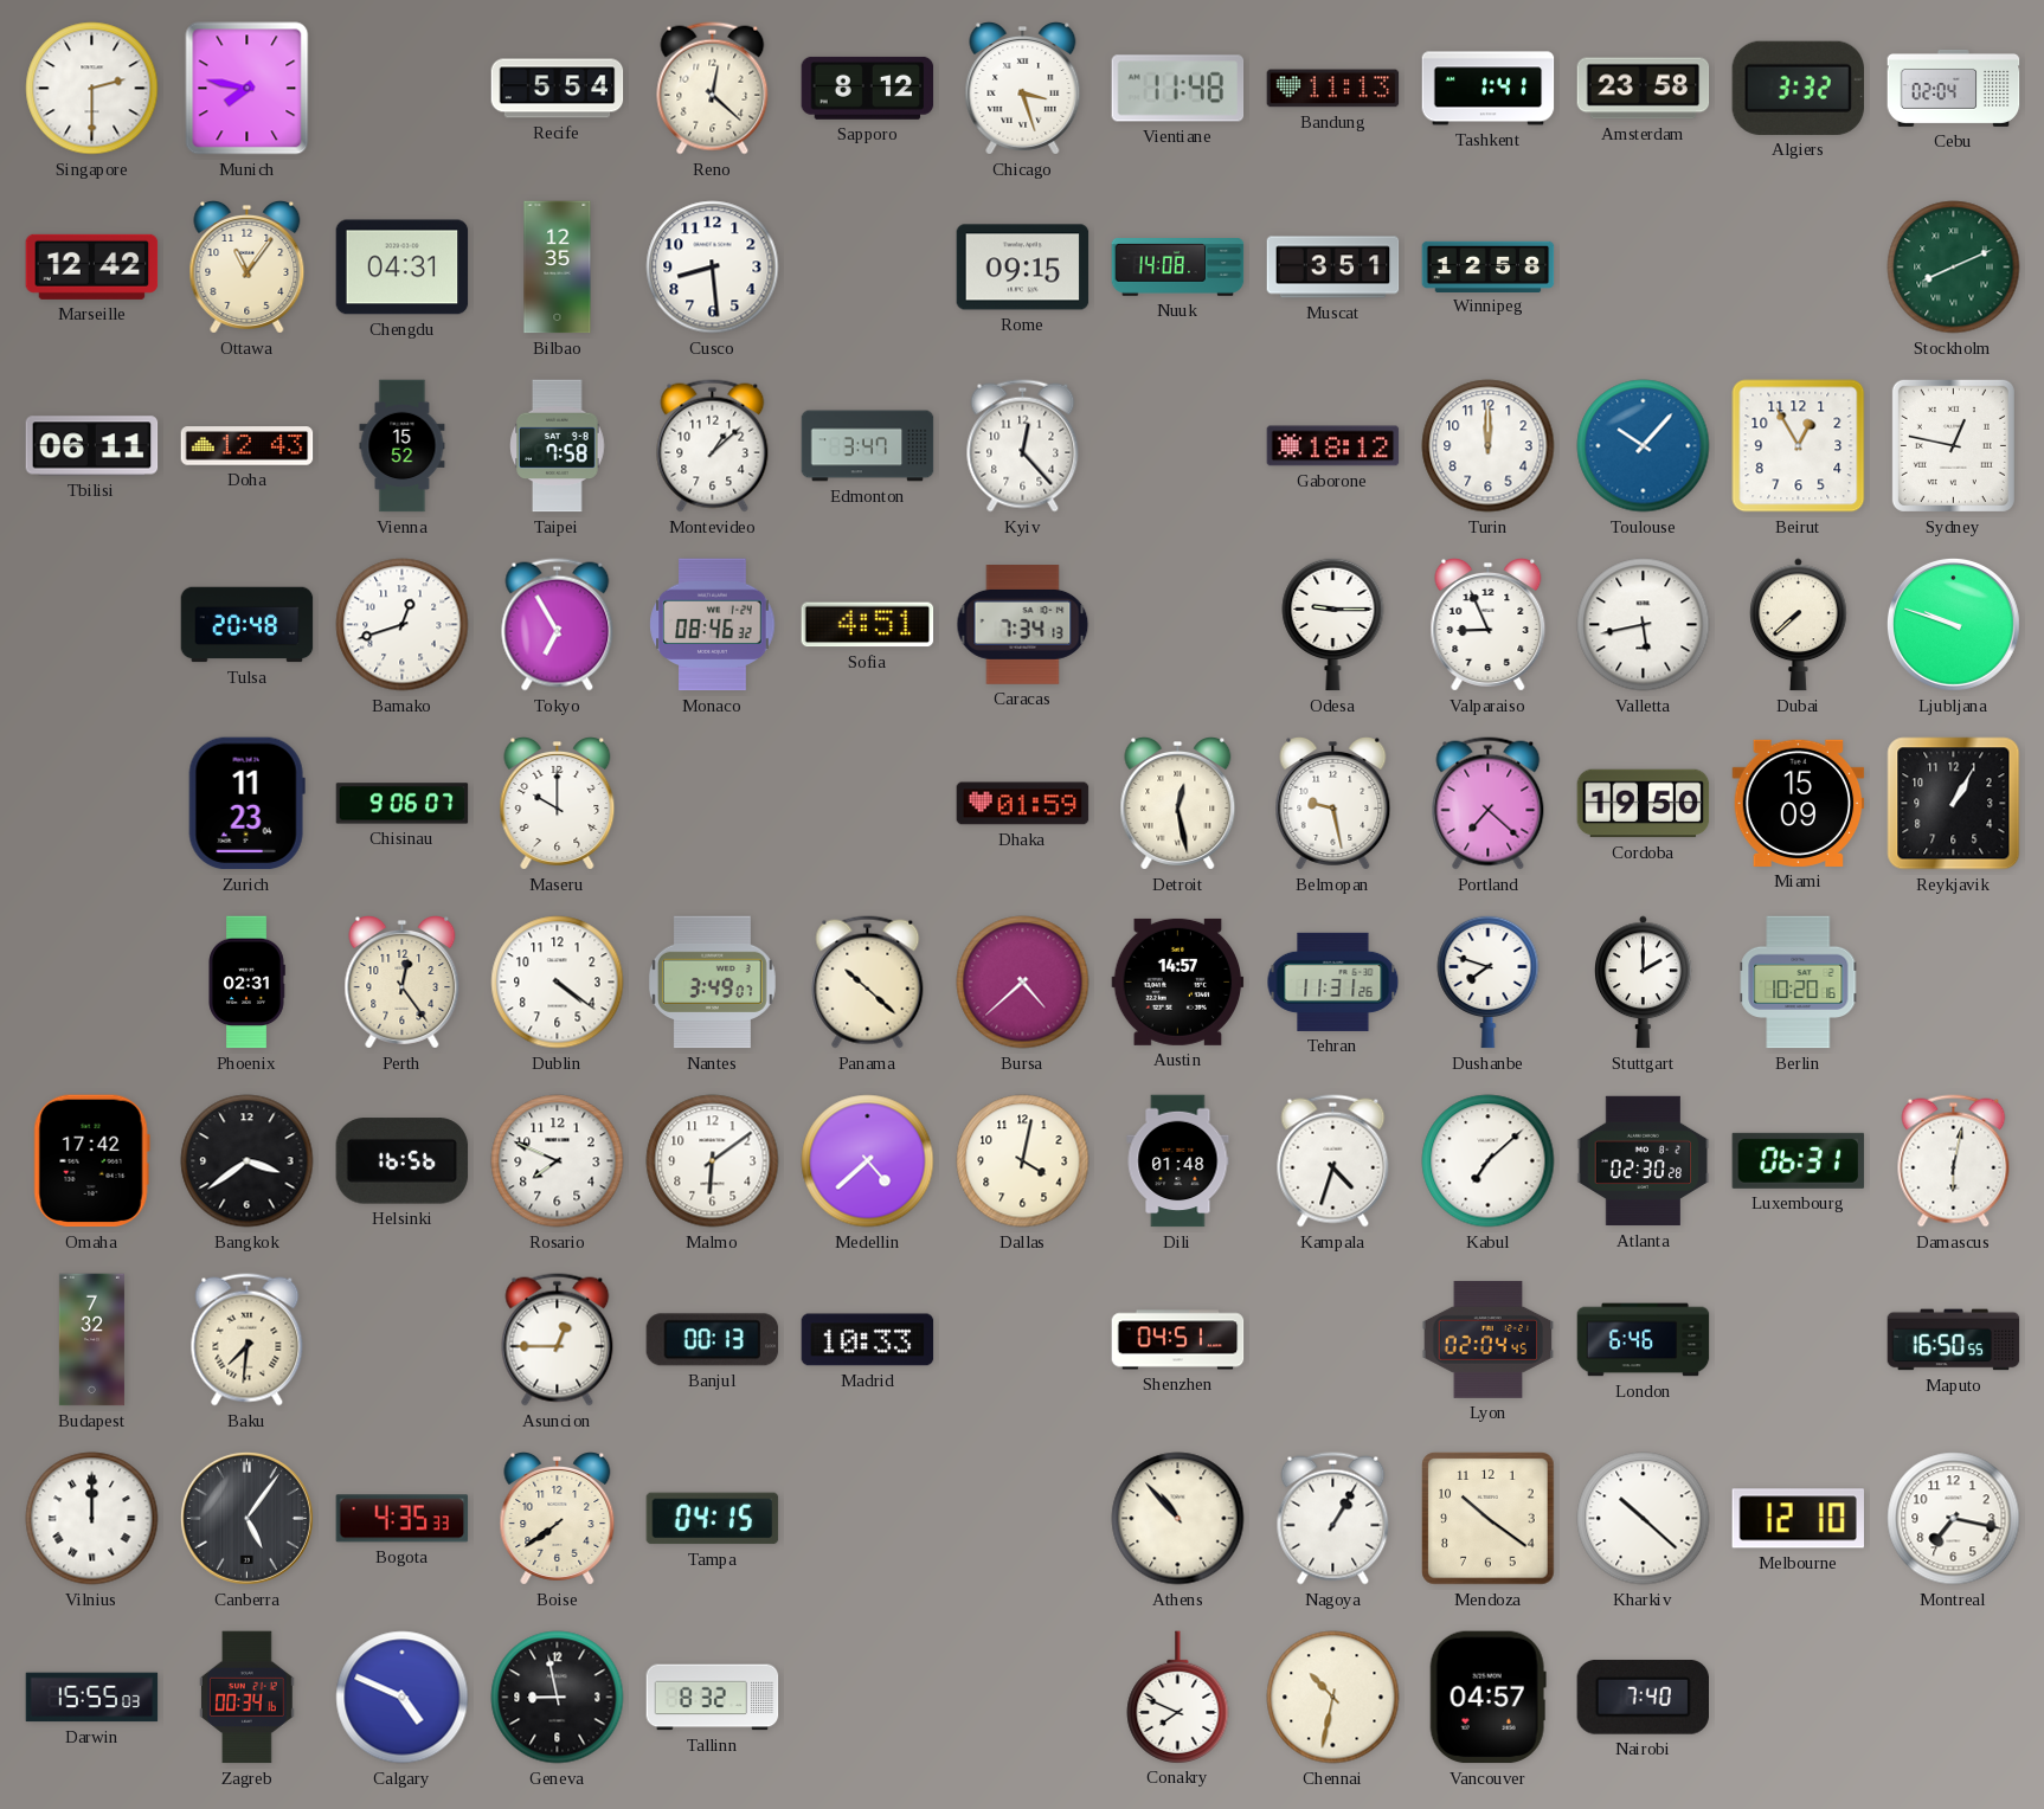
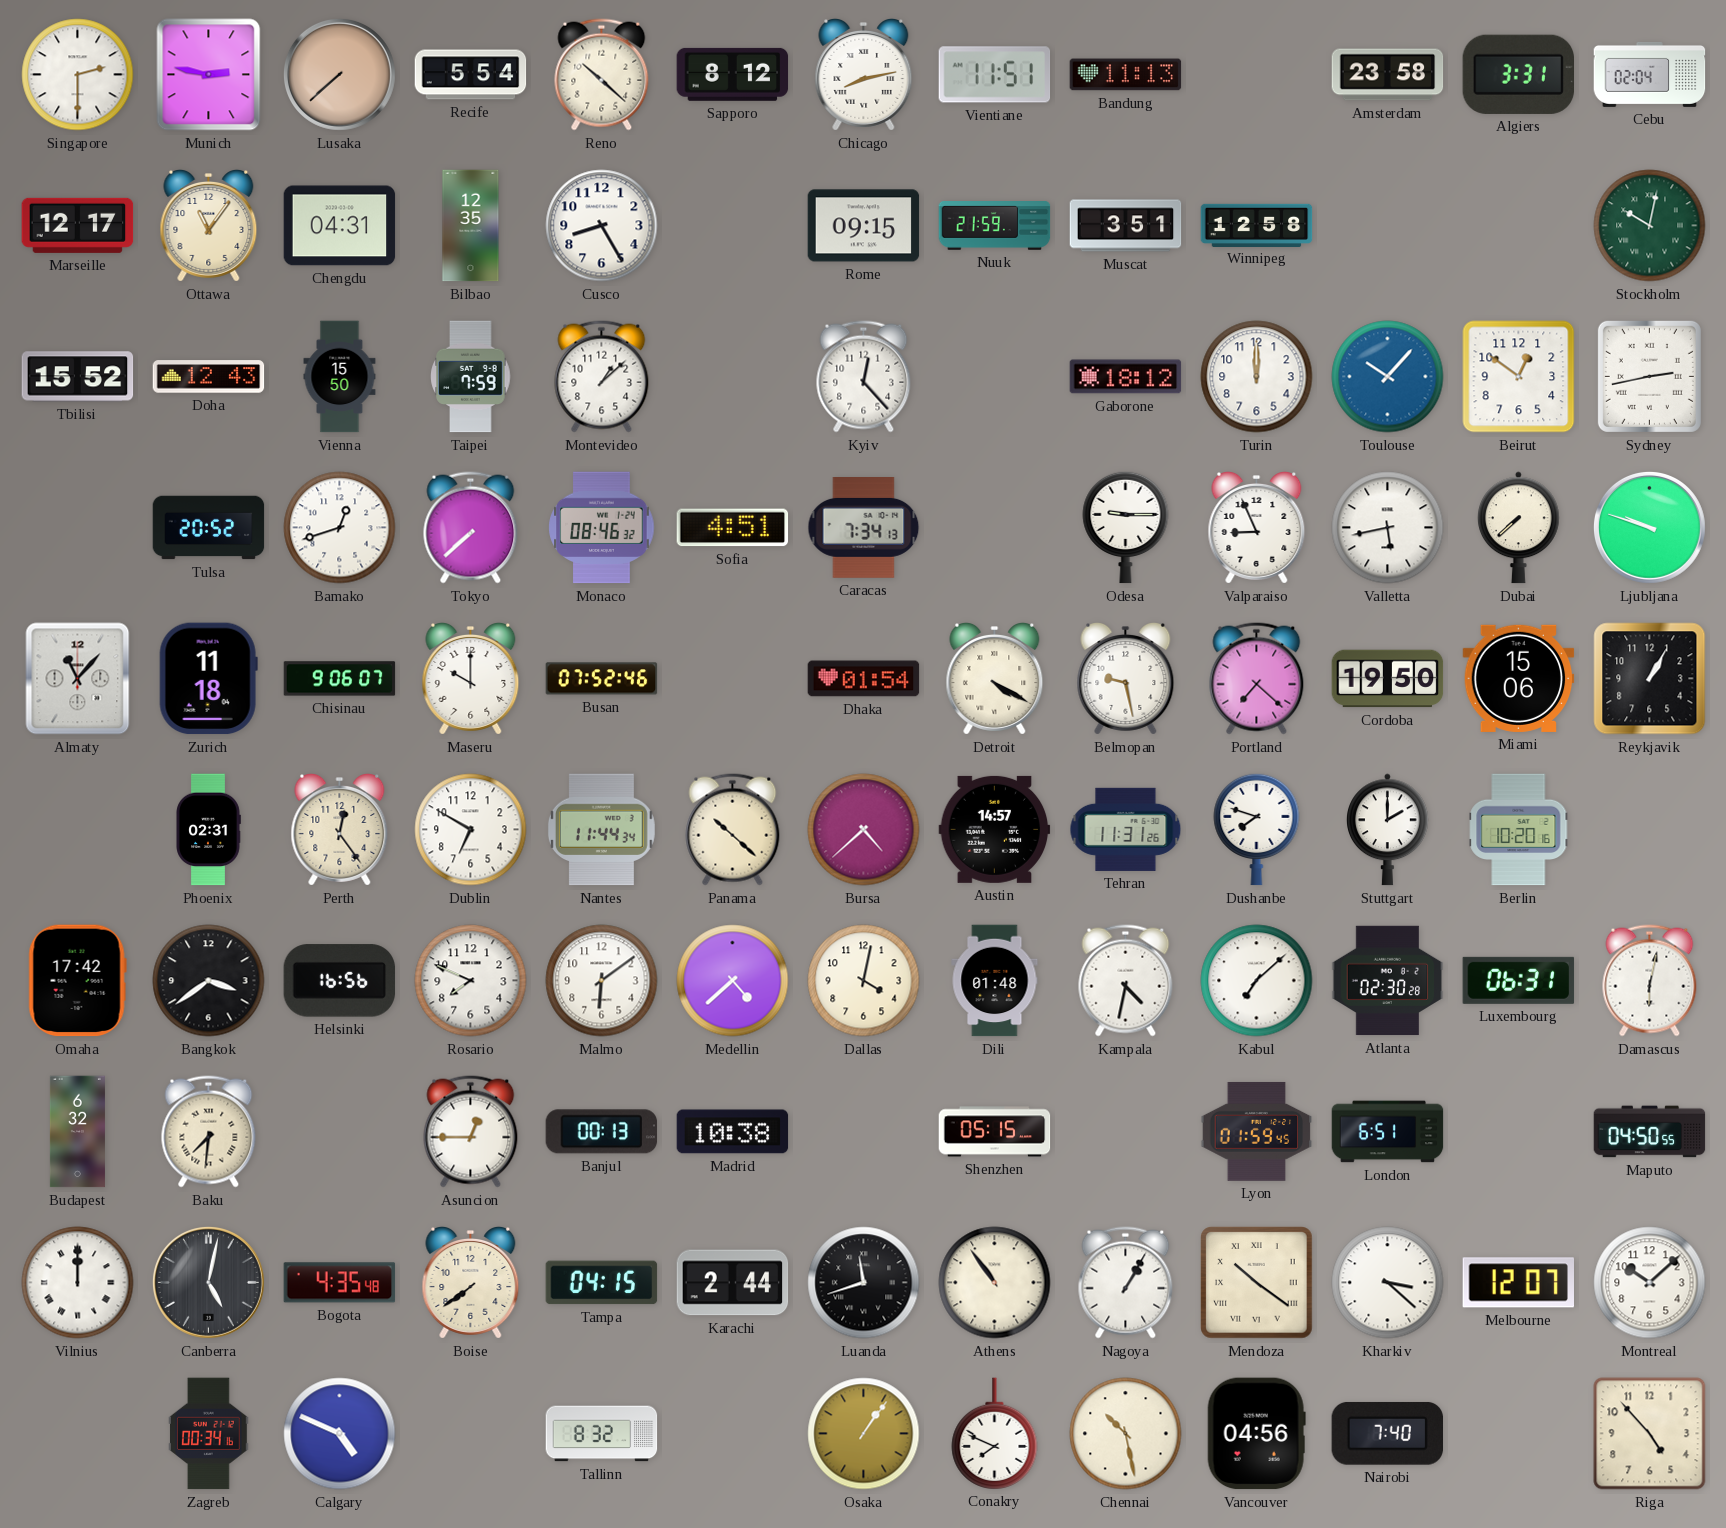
Munich: 7:47 -> 2:47 (209, 75)
Lusaka: none -> 7:38 (339, 74)
Reno: 12:22 -> 10:22 (602, 75)
Chicago: 3:27 -> 8:13 (864, 75)
Vientiane: 11:48 -> 11:51 (995, 75)
Tashkent: 1:41 -> none (1489, 89)
Algiers: 3:32 -> 3:31 (1518, 74)
Marseille: 12:42 -> 12:17 (78, 225)
Cusco: 8:29 -> 8:25 (602, 226)
Nuuk: 14:08 -> 21:59 (995, 226)
Stockholm: 8:11 -> 10:02 (1650, 226)
Tbilisi: 06:11 -> 15:52 (78, 377)
Vienna: 15:52 -> 15:50 (340, 377)
Taipei: 7:58 -> 7:59 (471, 377)
Edmonton: 3:47 -> none (868, 446)
Beirut: 12:55 -> 12:51 (1519, 377)
Sydney: 12:47 -> 2:43 (1649, 376)
Tulsa: 20:48 -> 20:52 (209, 528)
Tokyo: 6:55 -> 7:38 (471, 528)
Almaty: none -> 11:07 (78, 679)
Zurich: 11:23 -> 11:18 (208, 679)
Busan: none -> 07:52 (602, 679)
Dhaka: 01:59 -> 01:54 (864, 679)
Detroit: 12:28 -> 4:20 (995, 679)
Miami: 15:09 -> 15:06 (1519, 678)
Dublin: 4:21 -> 6:50 (471, 830)
Nantes: 3:49 -> 11:44 (601, 830)
Kampala: 4:33 -> 4:32 (1126, 981)
Budapest: 7:32 -> 6:32 (77, 1132)
Madrid: 10:33 -> 10:38 (733, 1132)
Shenzhen: 04:51 -> 05:15 (995, 1132)
Lyon: 02:04 -> 01:59 (1257, 1131)
London: 6:46 -> 6:51 (1388, 1132)
Maputo: 16:50 -> 04:50 (1650, 1132)
Canberra: 5:06 -> 5:02 (208, 1282)
Bogota: 4:35:33 -> 4:35:48 (340, 1283)
Karachi: none -> 2:44 (733, 1283)
Luanda: none -> 11:42 (864, 1283)
Athens: 10:53 -> 10:54 (995, 1283)
Mendoza numerals: Arabic -> Roman (1257, 1283)
Kharkiv: 10:22 -> 3:22 (1388, 1283)
Melbourne: 12:10 -> 12:07 (1518, 1283)
Montreal: 7:17 -> 10:08 (1650, 1283)
Darwin: 15:55 -> none (92, 1698)
Geneva: 8:58 -> none (558, 1698)
Osaka: none -> 1:06 (864, 1434)
Chennai: 10:32 -> 10:28 (1126, 1434)
Vancouver: 04:57 -> 04:56 (1256, 1434)
Riga: none -> 4:53 (1650, 1434)
